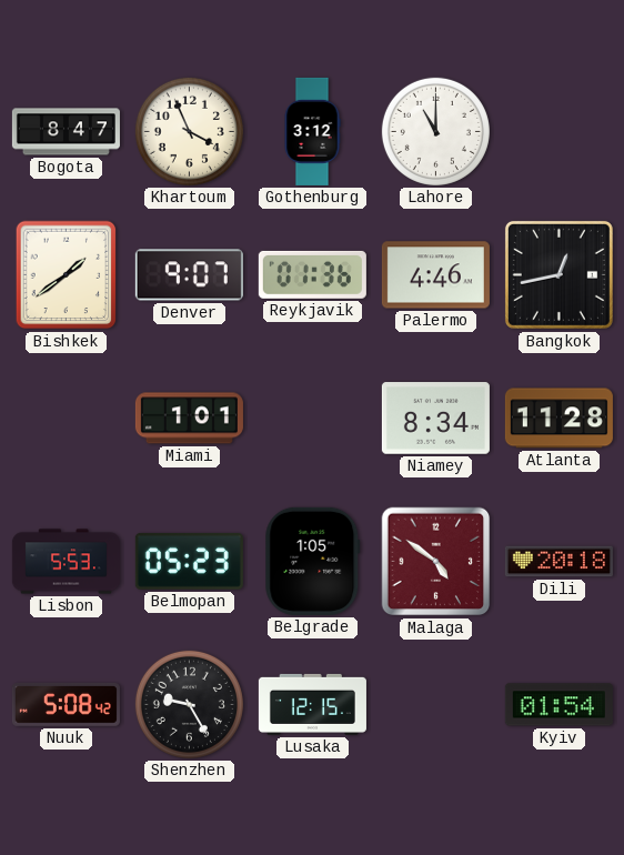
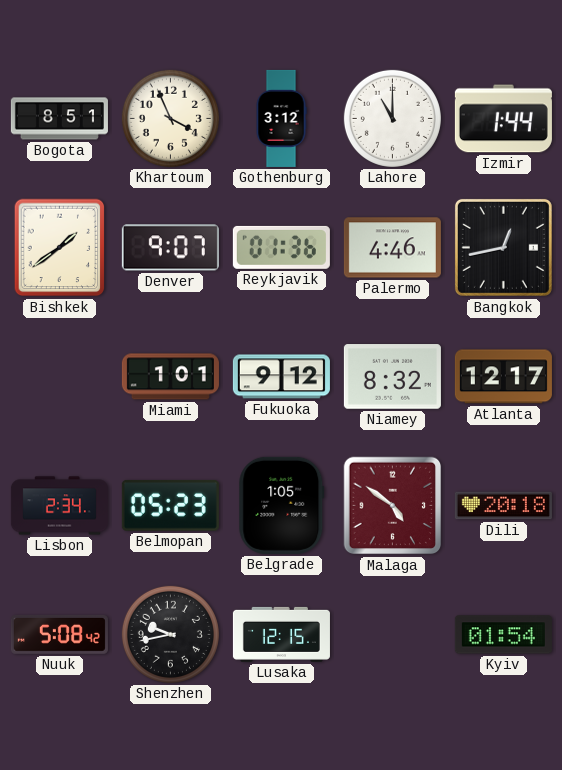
Bogota: 8:47 -> 8:51 (59, 119)
Izmir: none -> 1:44 (503, 119)
Fukuoka: none -> 9:12 (281, 377)
Niamey: 8:34 -> 8:32 (392, 377)
Atlanta: 11:28 -> 12:17 (503, 377)
Lisbon: 5:53 -> 2:34 (59, 506)
Shenzhen: 9:25 -> 9:43 (170, 634)
